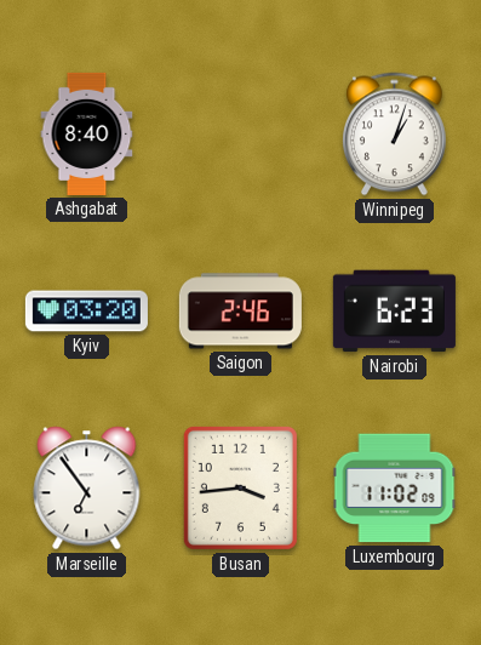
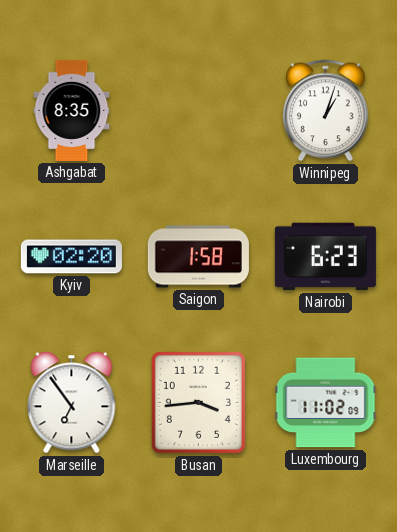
Ashgabat: 8:40 -> 8:35 (72, 110)
Kyiv: 03:20 -> 02:20 (71, 257)
Saigon: 2:46 -> 1:58 (198, 257)
